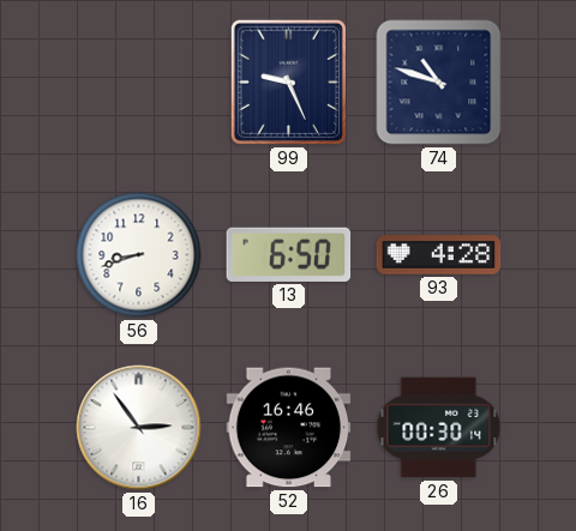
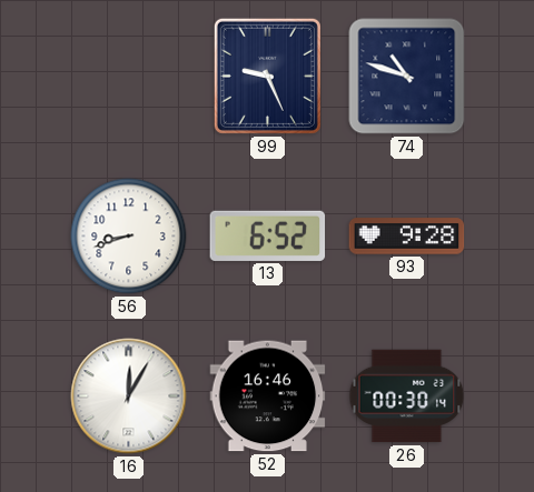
13: 6:50 -> 6:52 (268, 235)
93: 4:28 -> 9:28 (407, 237)
16: 2:54 -> 12:05 (129, 396)
